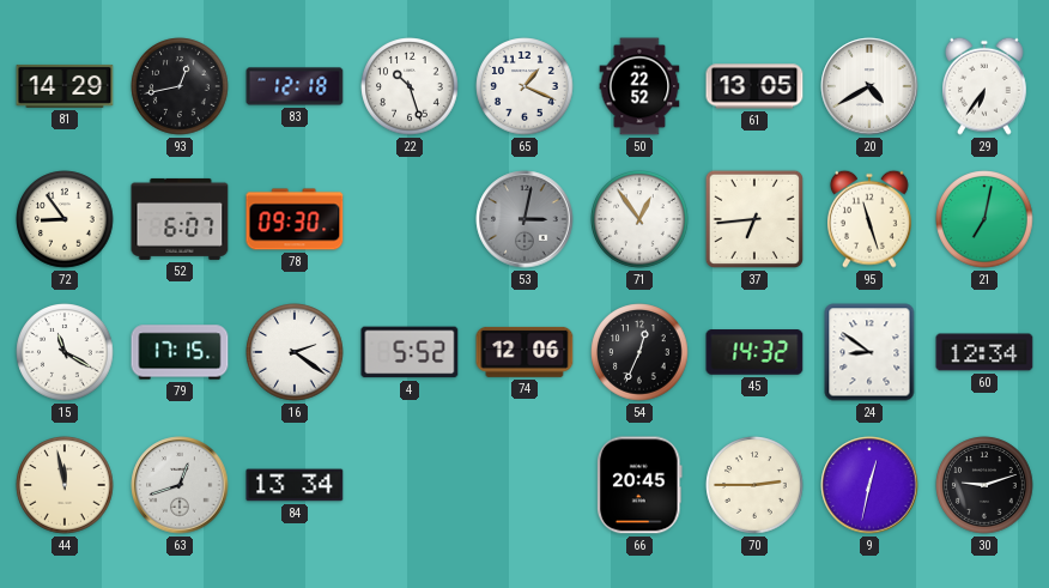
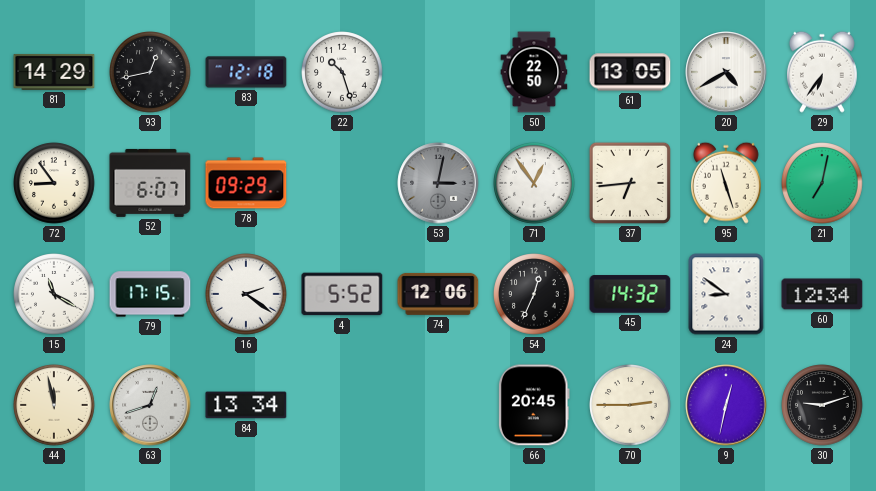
65: 1:19 -> none (524, 86)
50: 22:52 -> 22:50 (534, 72)
78: 09:30 -> 09:29 (246, 183)
